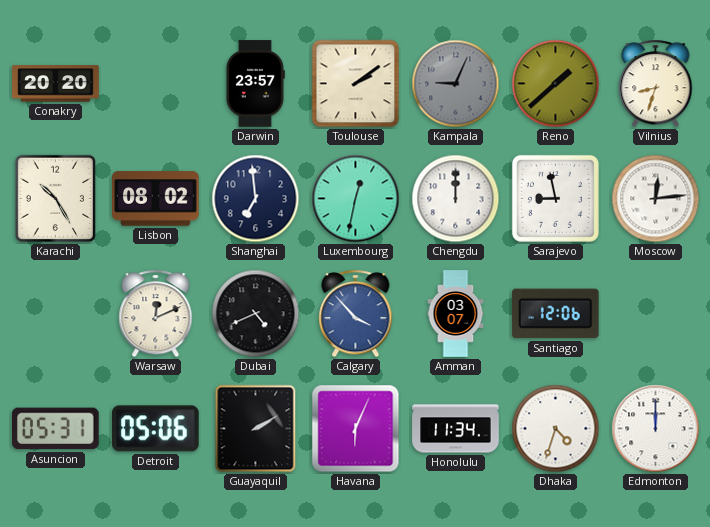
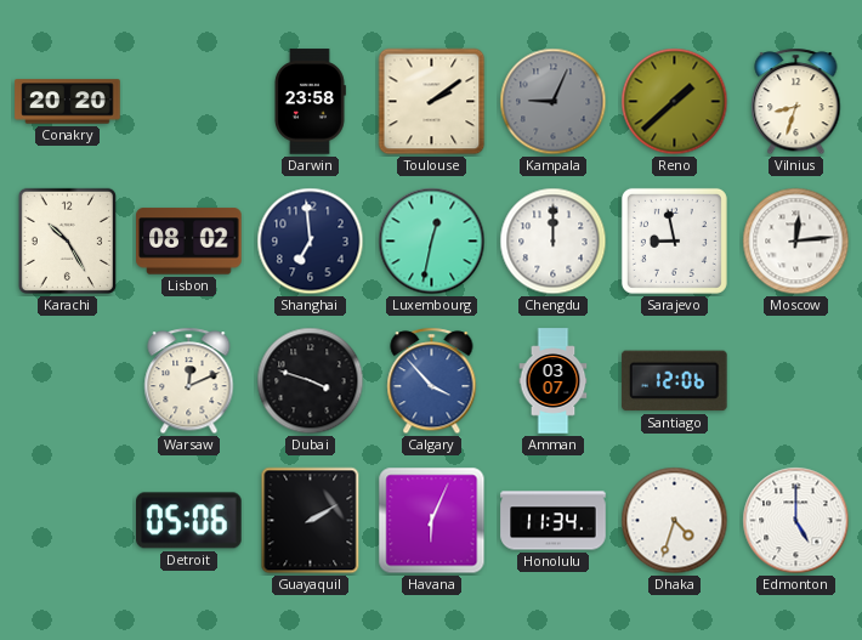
Darwin: 23:57 -> 23:58 (310, 102)
Dubai: 4:41 -> 3:48 (311, 381)
Asuncion: 05:31 -> none (56, 429)
Edmonton: 12:00 -> 5:00 (796, 521)
